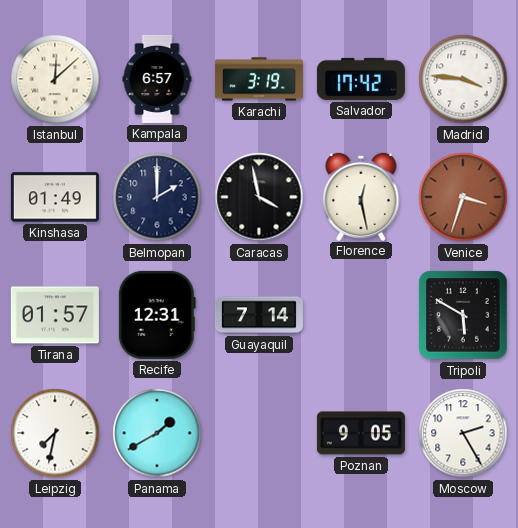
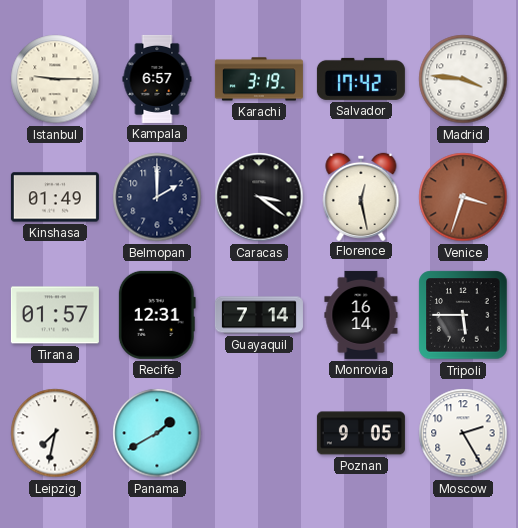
Istanbul: 12:08 -> 9:15 (55, 79)
Caracas: 3:58 -> 3:21 (259, 197)
Monrovia: none -> 16:14 (361, 315)
Tripoli: 5:50 -> 5:45 (463, 315)
